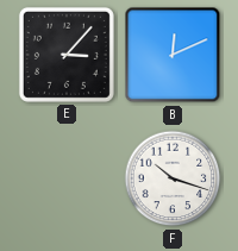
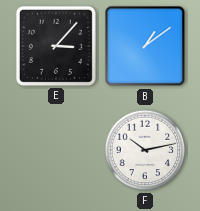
B: 12:11 -> 1:09 (145, 46)
F: 10:18 -> 10:13 (145, 150)
